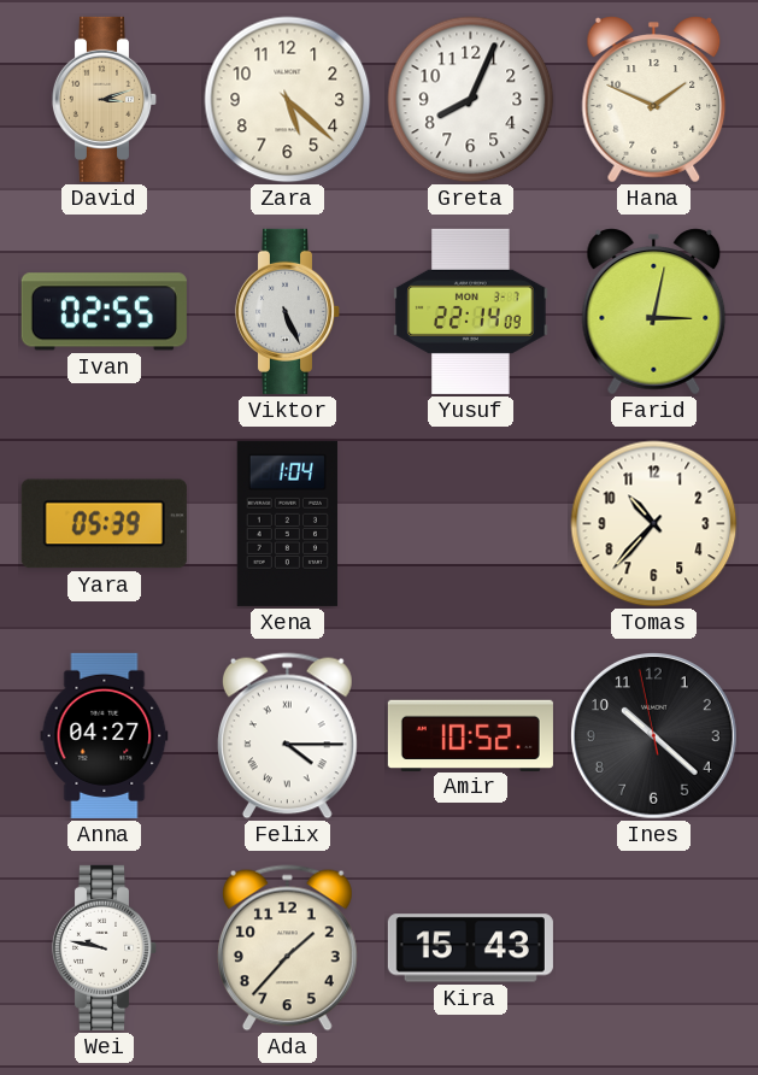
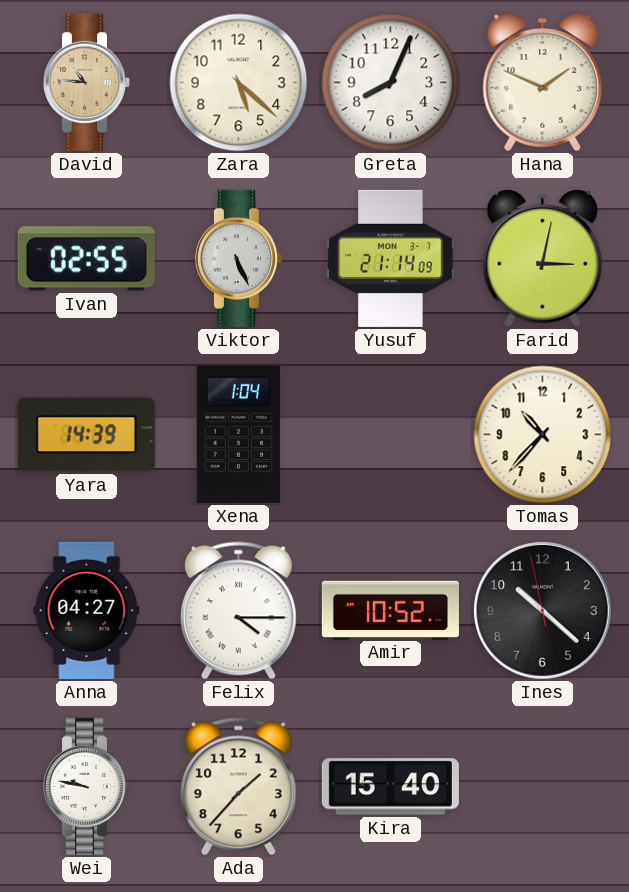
David: 3:12 -> 10:46 (87, 82)
Yusuf: 22:14 -> 21:14 (391, 258)
Yara: 05:39 -> 14:39 (86, 435)
Kira: 15:43 -> 15:40 (390, 787)
